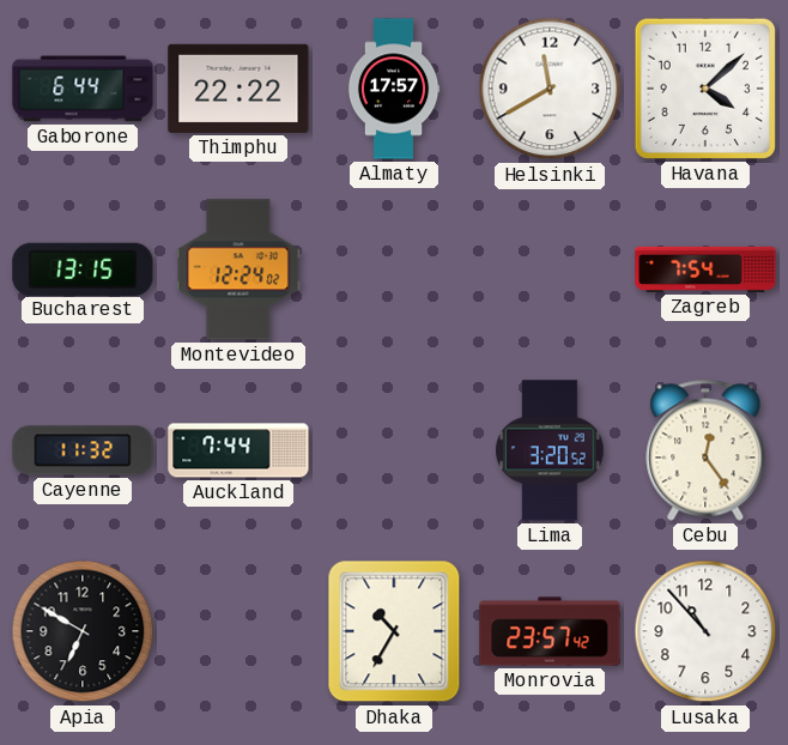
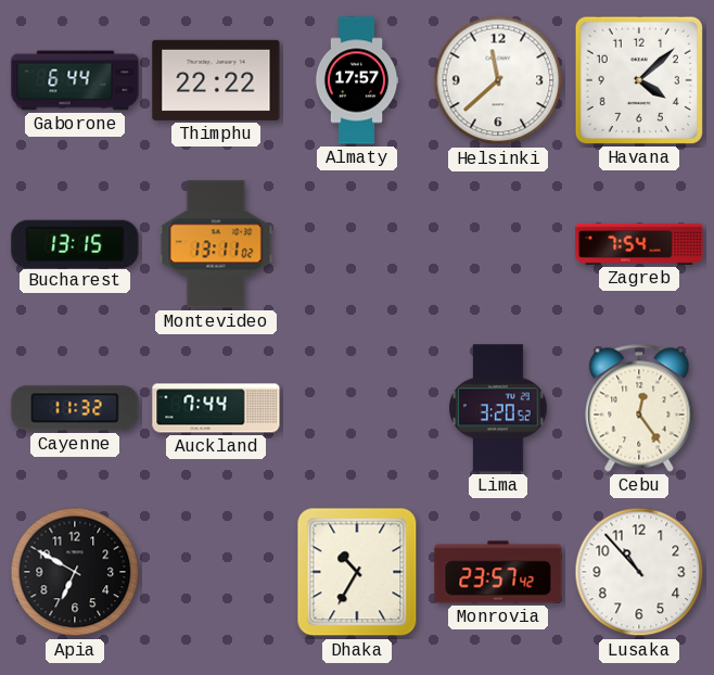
Helsinki: 11:40 -> 11:38 (498, 80)
Montevideo: 12:24 -> 13:11 (216, 244)
